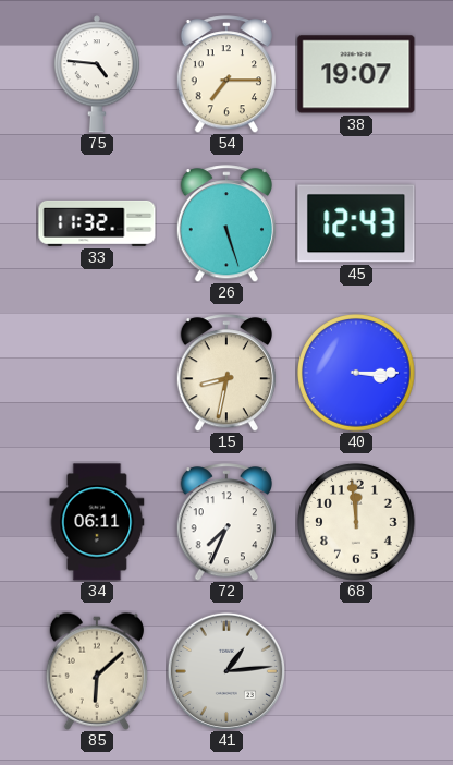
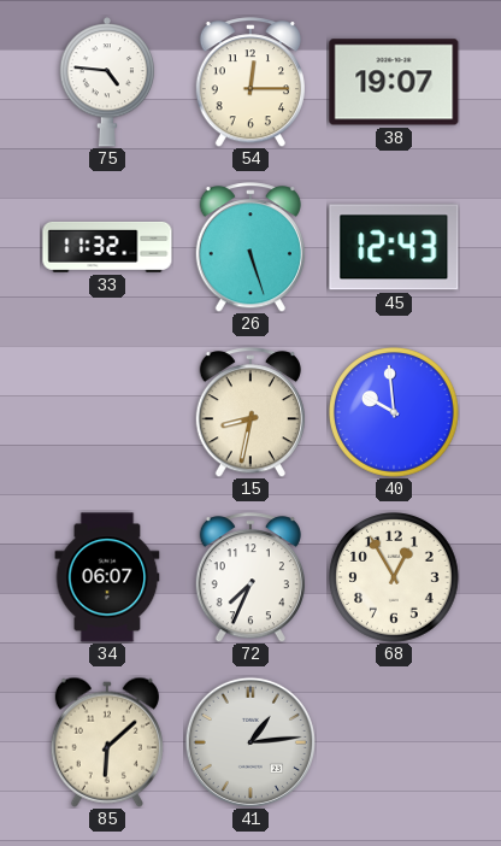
54: 7:15 -> 12:15 (249, 82)
40: 3:15 -> 9:59 (395, 413)
34: 06:11 -> 06:07 (107, 577)
68: 11:59 -> 12:55 (395, 578)
